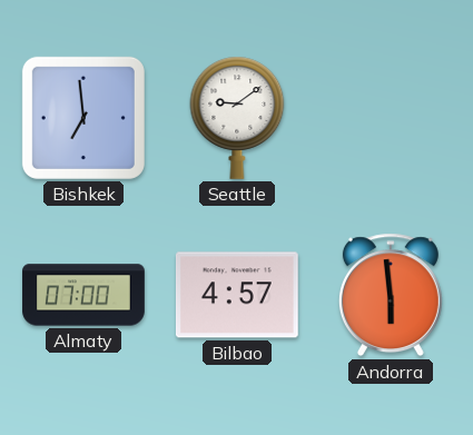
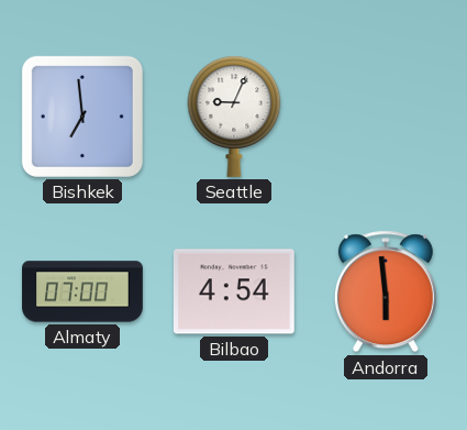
Seattle: 9:09 -> 9:04 (234, 117)
Bilbao: 4:57 -> 4:54 (234, 291)
